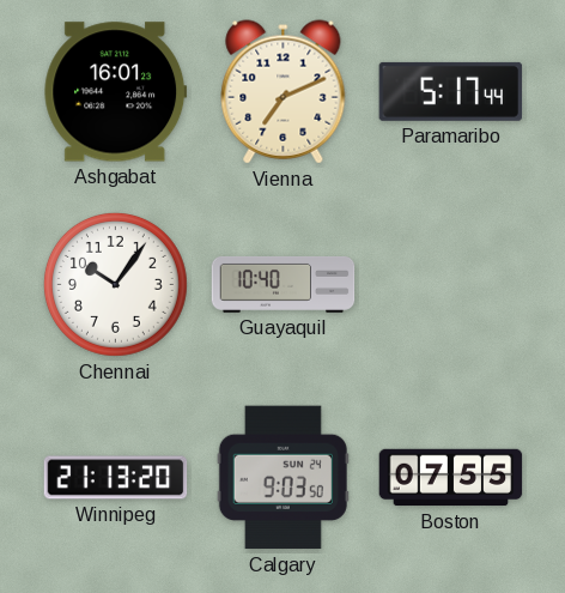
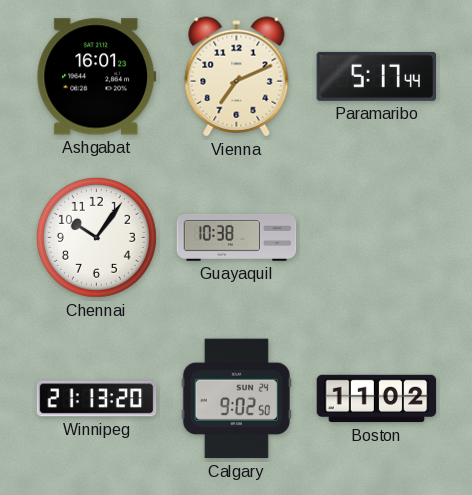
Guayaquil: 10:40 -> 10:38 (237, 237)
Calgary: 9:03 -> 9:02 (236, 399)
Boston: 07:55 -> 11:02 (377, 399)
